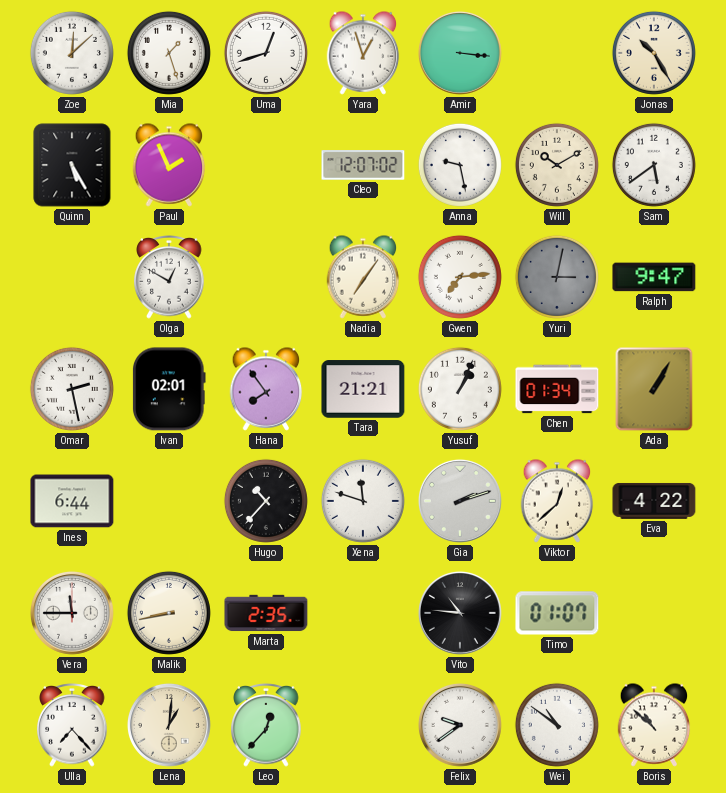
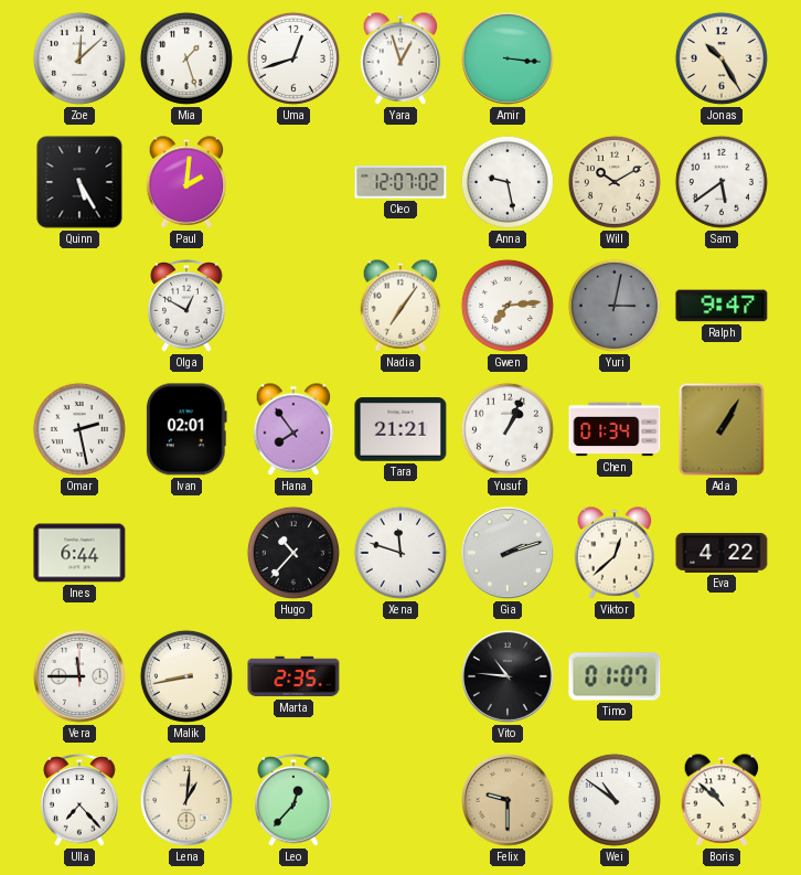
Paul: 1:56 -> 2:01 (186, 182)
Felix: 9:39 -> 9:30 (508, 800)
Felix dial: white -> champagne (508, 800)
